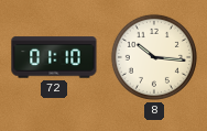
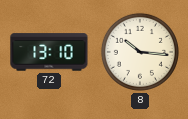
72: 01:10 -> 13:10 (49, 52)
